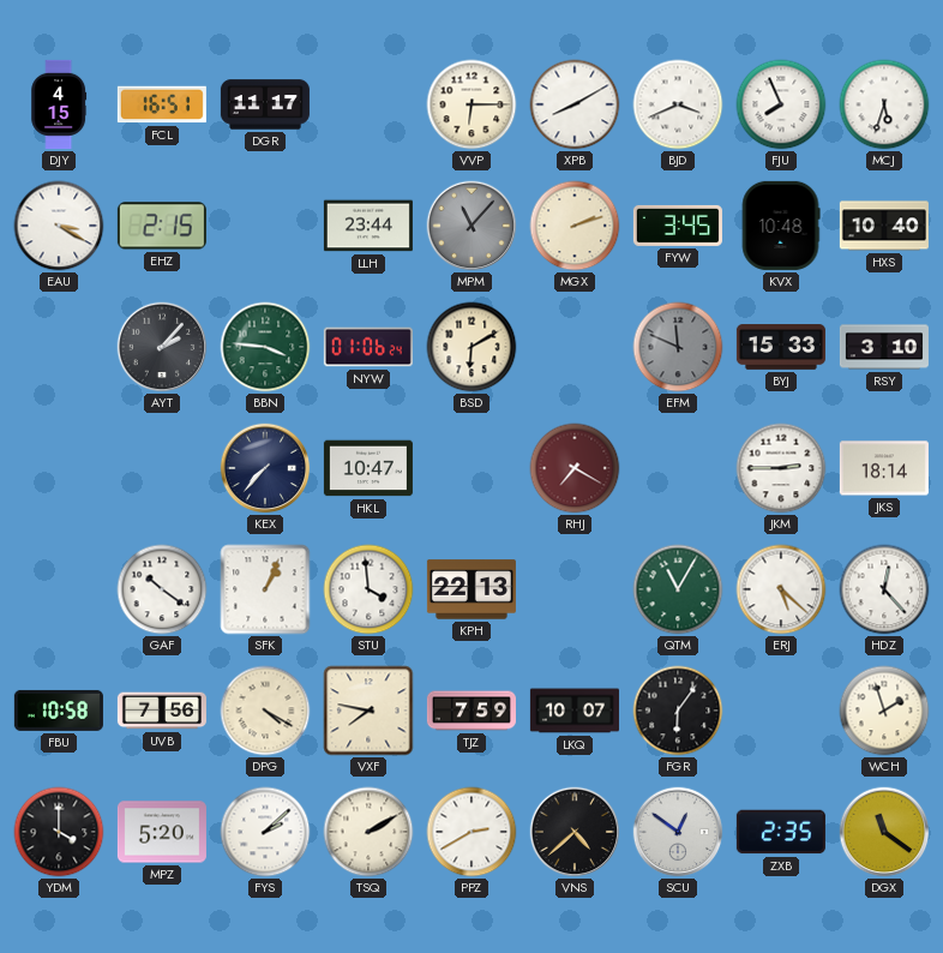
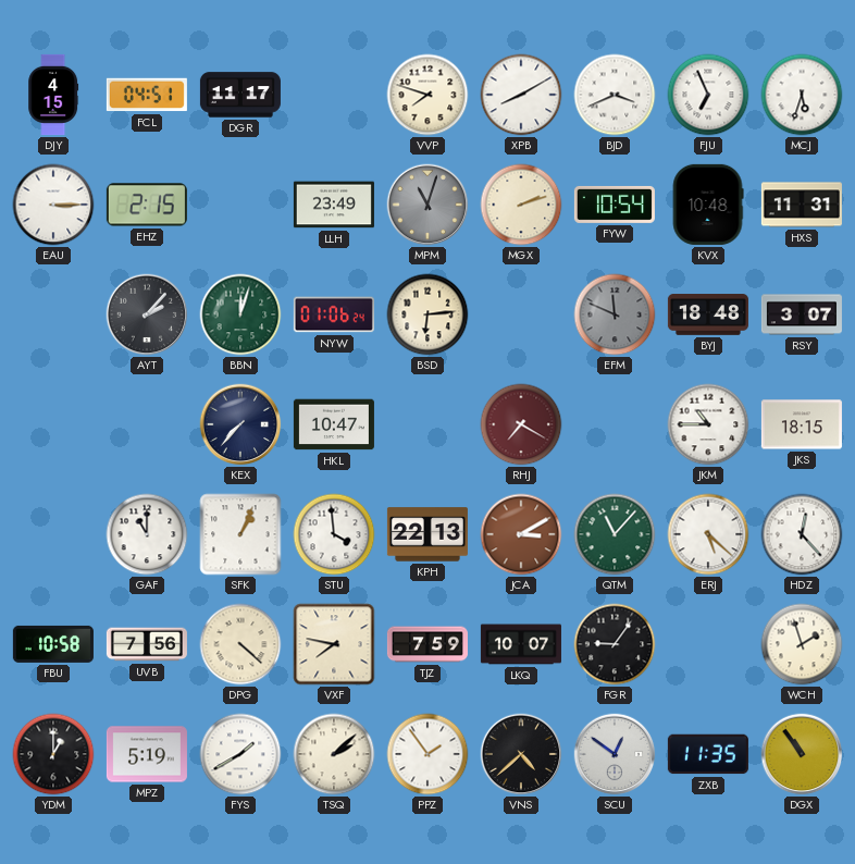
FCL: 16:51 -> 04:51 (147, 95)
VVP: 6:15 -> 7:48 (427, 95)
FJU: 7:56 -> 6:56 (708, 95)
EAU: 3:20 -> 3:15 (53, 205)
LLH: 23:44 -> 23:49 (334, 205)
MPM: 11:07 -> 11:03 (427, 205)
FYW: 3:45 -> 10:54 (615, 205)
HXS: 10:40 -> 11:31 (802, 205)
BBN: 3:46 -> 12:03 (240, 314)
BSD: 6:10 -> 6:14 (427, 314)
BYJ: 15:33 -> 18:48 (708, 314)
RSY: 3:10 -> 3:07 (802, 314)
JKM: 2:45 -> 10:45 (708, 424)
JKS: 18:14 -> 18:15 (802, 424)
GAF: 10:21 -> 11:00 (147, 534)
JCA: none -> 3:10 (521, 534)
QTM: 11:05 -> 11:07 (615, 534)
DPG: 4:20 -> 4:22 (240, 644)
FGR: 6:06 -> 9:06 (615, 644)
YDM: 4:00 -> 1:00 (53, 754)
MPZ: 5:20 -> 5:19 (147, 754)
FYS: 2:08 -> 1:40 (240, 754)
TSQ: 2:10 -> 2:08 (334, 754)
PPZ: 2:40 -> 1:54 (427, 754)
ZXB: 2:35 -> 11:35 (708, 754)
DGX: 11:21 -> 10:54 (802, 754)
